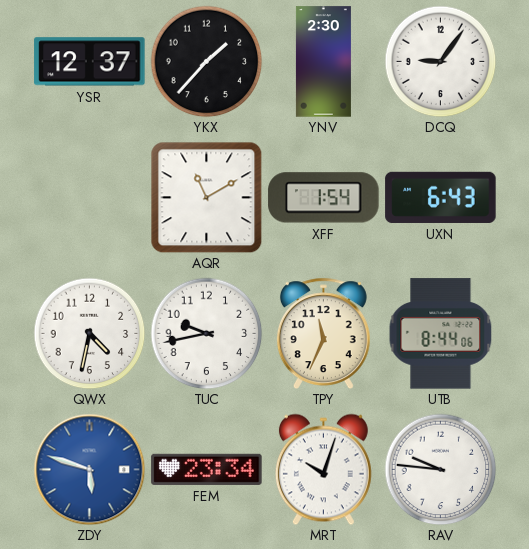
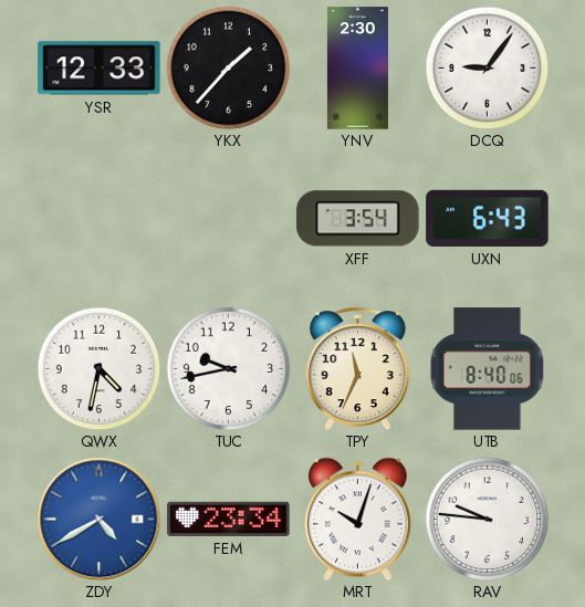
YSR: 12:37 -> 12:33 (100, 69)
AQR: 11:10 -> none (206, 197)
XFF: 1:54 -> 3:54 (358, 219)
UTB: 8:44 -> 8:40 (488, 369)
ZDY: 5:48 -> 4:40 (98, 519)
